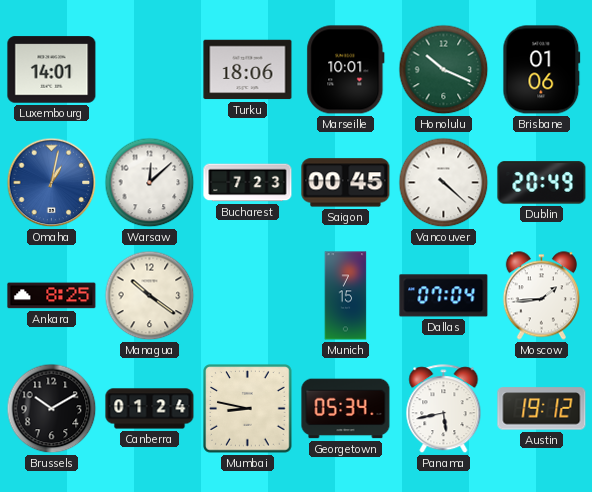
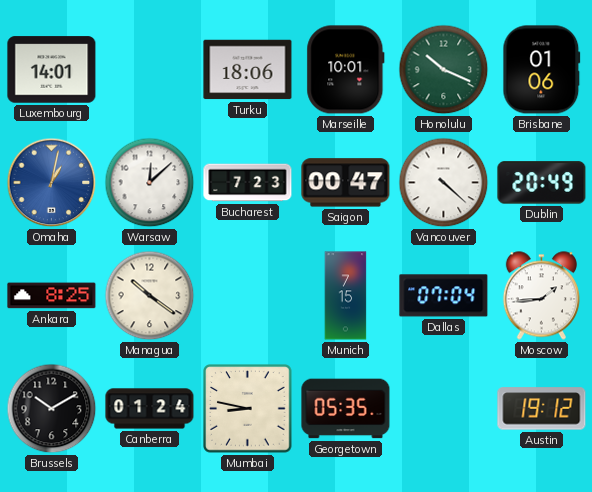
Saigon: 00:45 -> 00:47 (346, 183)
Georgetown: 05:34 -> 05:35 (346, 409)
Panama: 5:43 -> none (444, 409)
